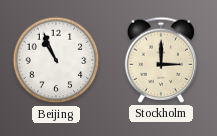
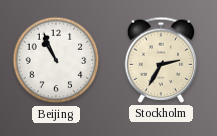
Stockholm: 3:00 -> 2:35 (161, 60)
